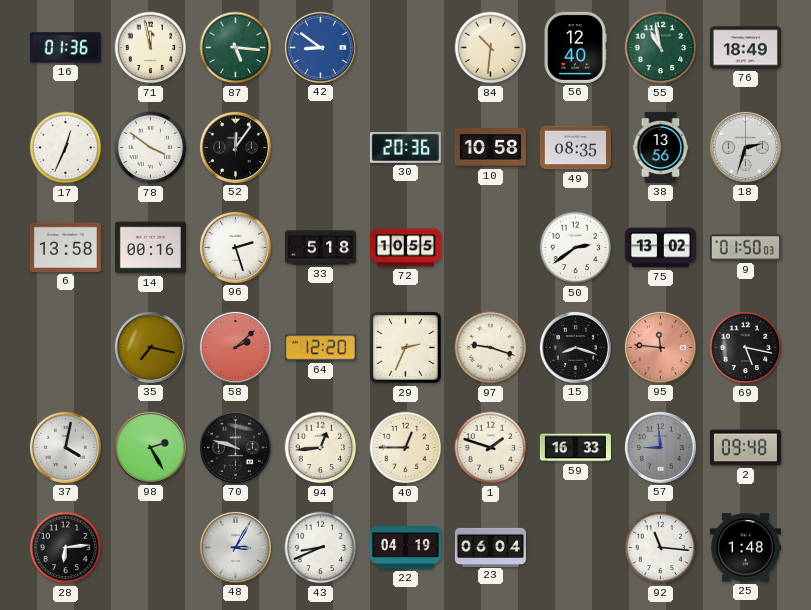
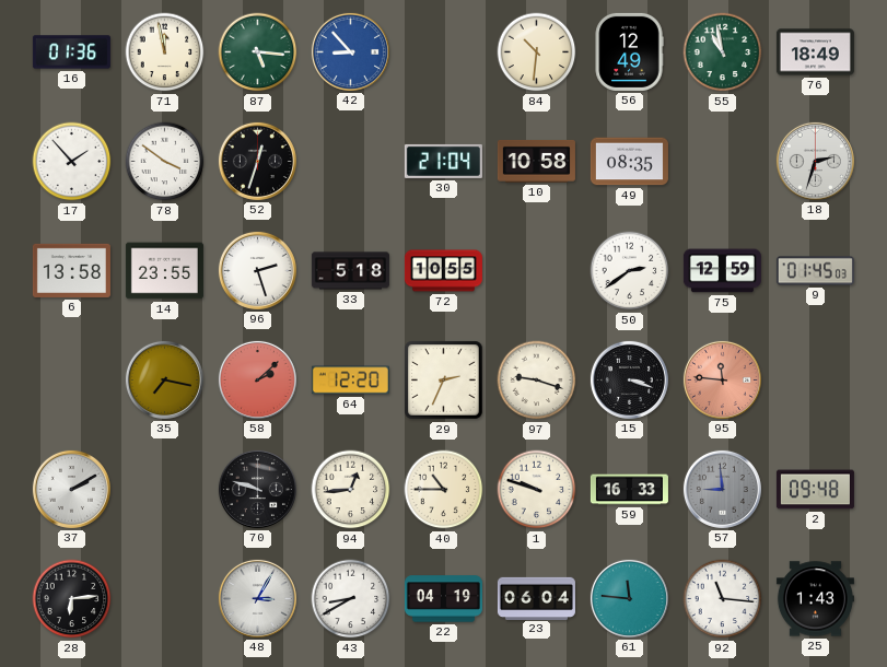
42: 8:51 -> 8:53 (350, 51)
56: 12:40 -> 12:49 (629, 51)
17: 12:34 -> 1:53 (72, 162)
52: 12:06 -> 12:33 (257, 161)
30: 20:36 -> 21:04 (443, 161)
38: 13:56 -> none (661, 147)
14: 00:16 -> 23:55 (164, 271)
75: 13:02 -> 12:59 (722, 271)
9: 01:50 -> 01:45 (815, 271)
15: 8:18 -> 3:18 (629, 379)
69: 5:17 -> none (746, 348)
37: 4:02 -> 2:10 (71, 489)
98: 2:25 -> none (150, 447)
40: 12:45 -> 10:45 (444, 490)
1: 1:48 -> 9:48 (537, 490)
43: 8:41 -> 8:40 (351, 599)
61: none -> 11:46 (629, 598)
25: 1:48 -> 1:43 (815, 599)
